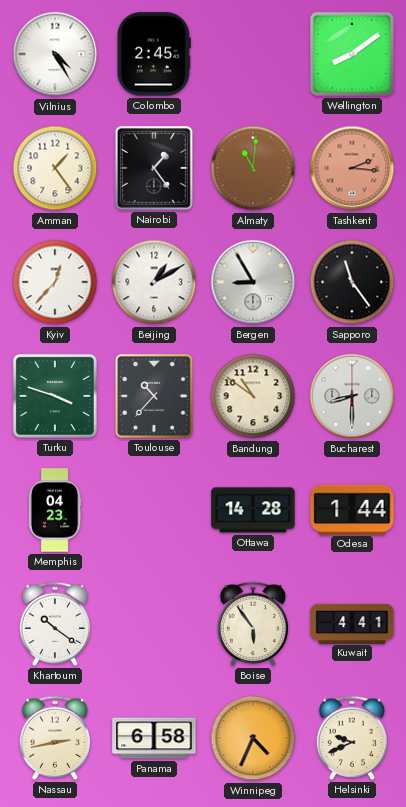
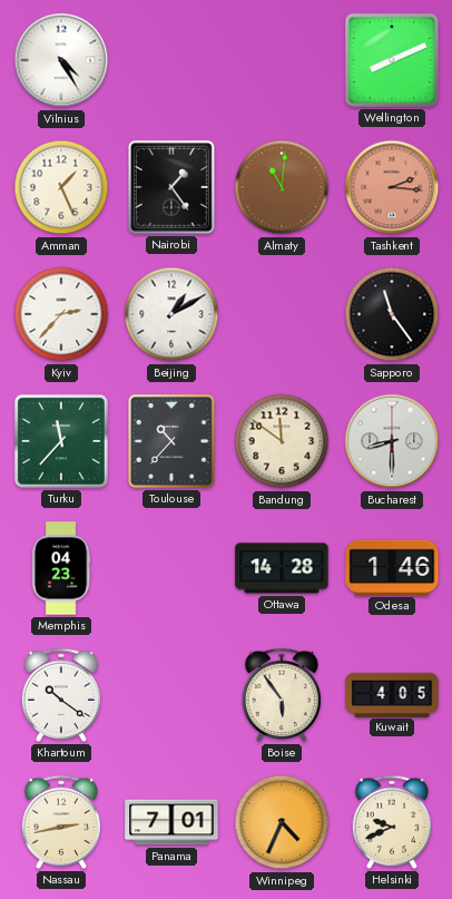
Colombo: 2:45 -> none (154, 54)
Wellington: 8:09 -> 8:11 (392, 60)
Amman: 1:24 -> 1:26 (61, 187)
Kyiv: 12:37 -> 2:37 (61, 314)
Bergen: 8:55 -> none (253, 282)
Turku: 3:48 -> 11:37 (61, 441)
Bandung: 10:51 -> 11:51 (282, 441)
Odesa: 1:44 -> 1:46 (392, 567)
Kuwait: 4:41 -> 4:05 (392, 694)
Panama: 6:58 -> 7:01 (171, 822)
